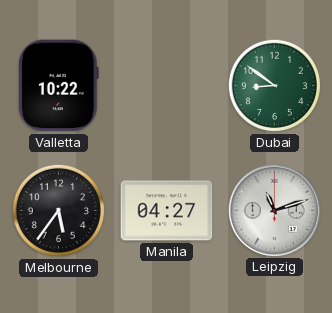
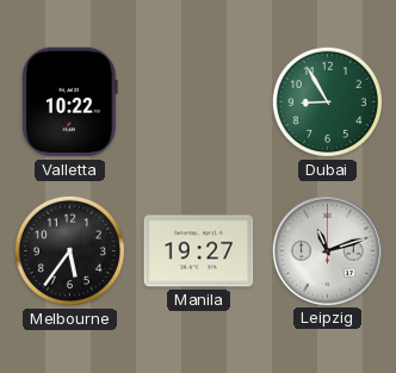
Dubai: 8:51 -> 8:55 (327, 101)
Manila: 04:27 -> 19:27 (199, 251)
